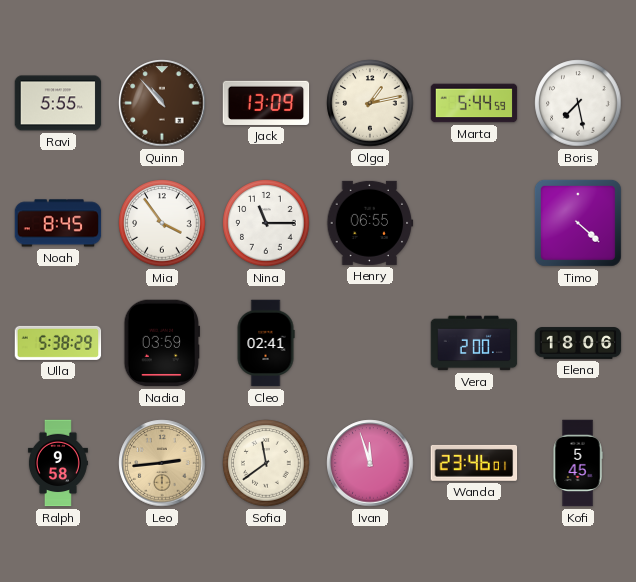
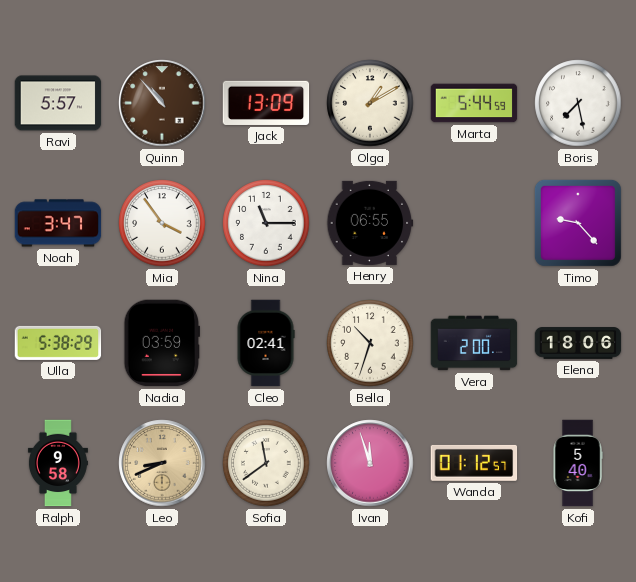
Ravi: 5:55 -> 5:57 (58, 103)
Olga: 1:13 -> 1:10 (370, 103)
Noah: 8:45 -> 3:47 (58, 223)
Timo: 4:22 -> 9:23 (578, 223)
Bella: none -> 10:33 (370, 343)
Leo: 2:44 -> 8:41 (162, 463)
Wanda: 23:46 -> 01:12 (474, 463)
Kofi: 5:45 -> 5:40 (578, 463)
